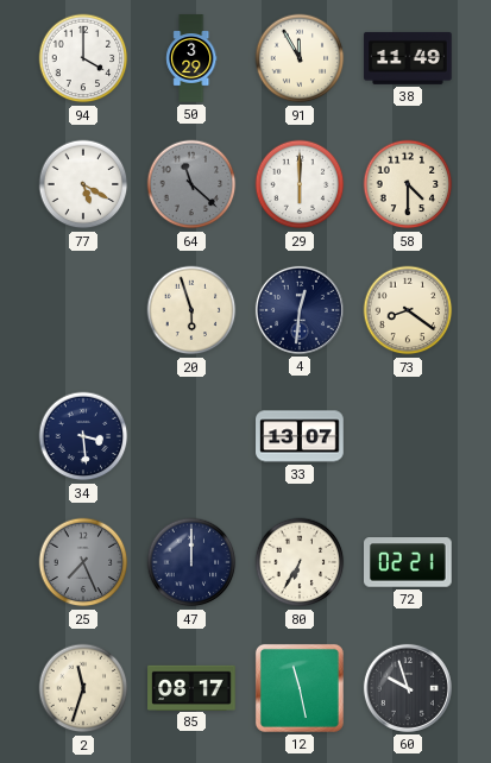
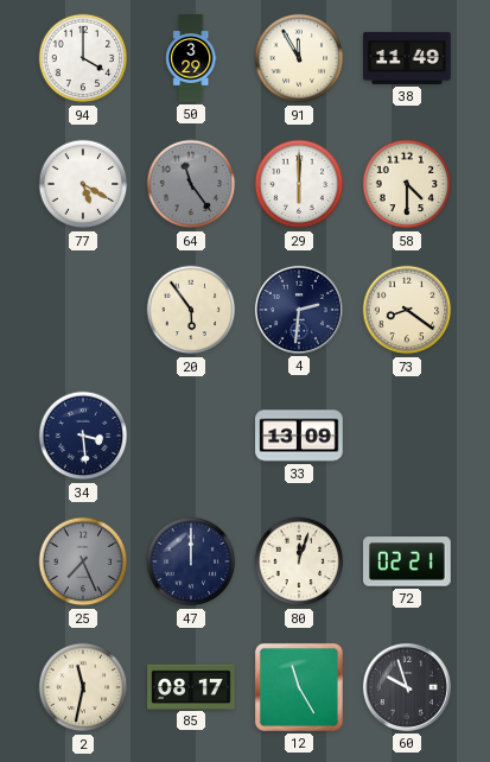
64: 11:22 -> 11:24 (191, 184)
20: 5:57 -> 5:54 (191, 310)
4: 12:31 -> 2:31 (299, 310)
33: 13:07 -> 13:09 (299, 436)
80: 6:35 -> 12:03 (299, 561)
2: 11:33 -> 11:32 (83, 687)
12: 11:28 -> 11:25 (299, 687)
